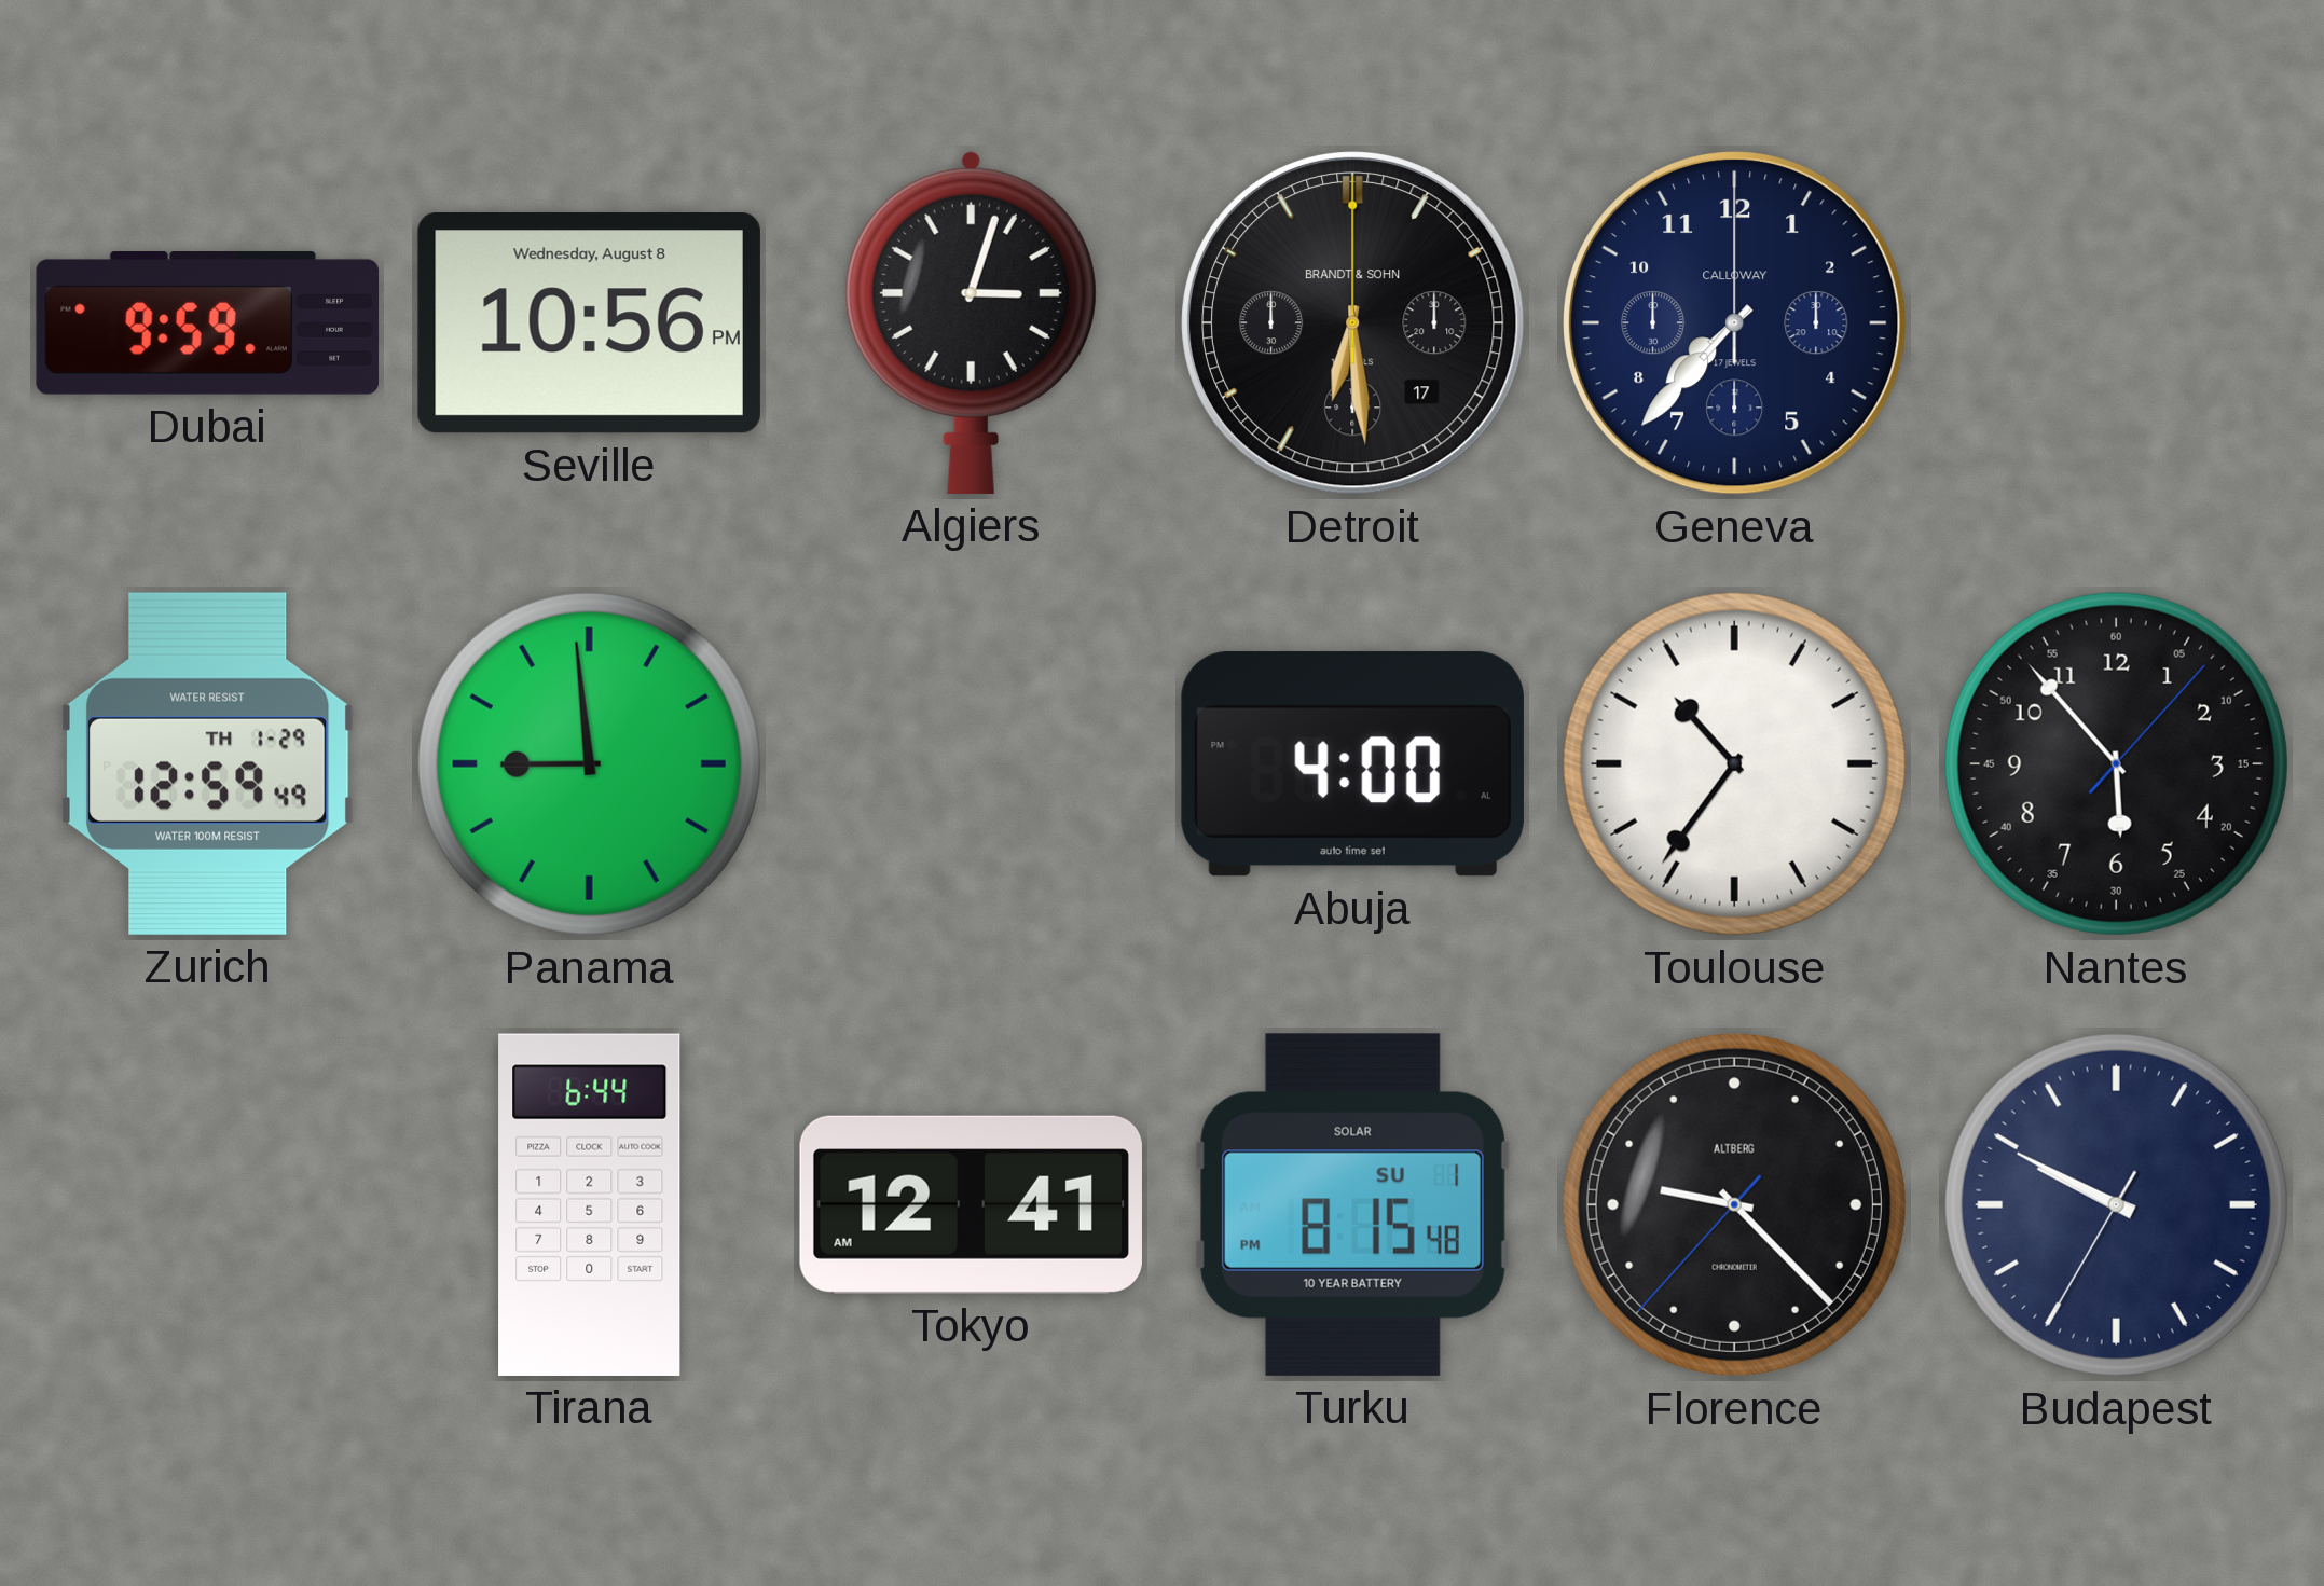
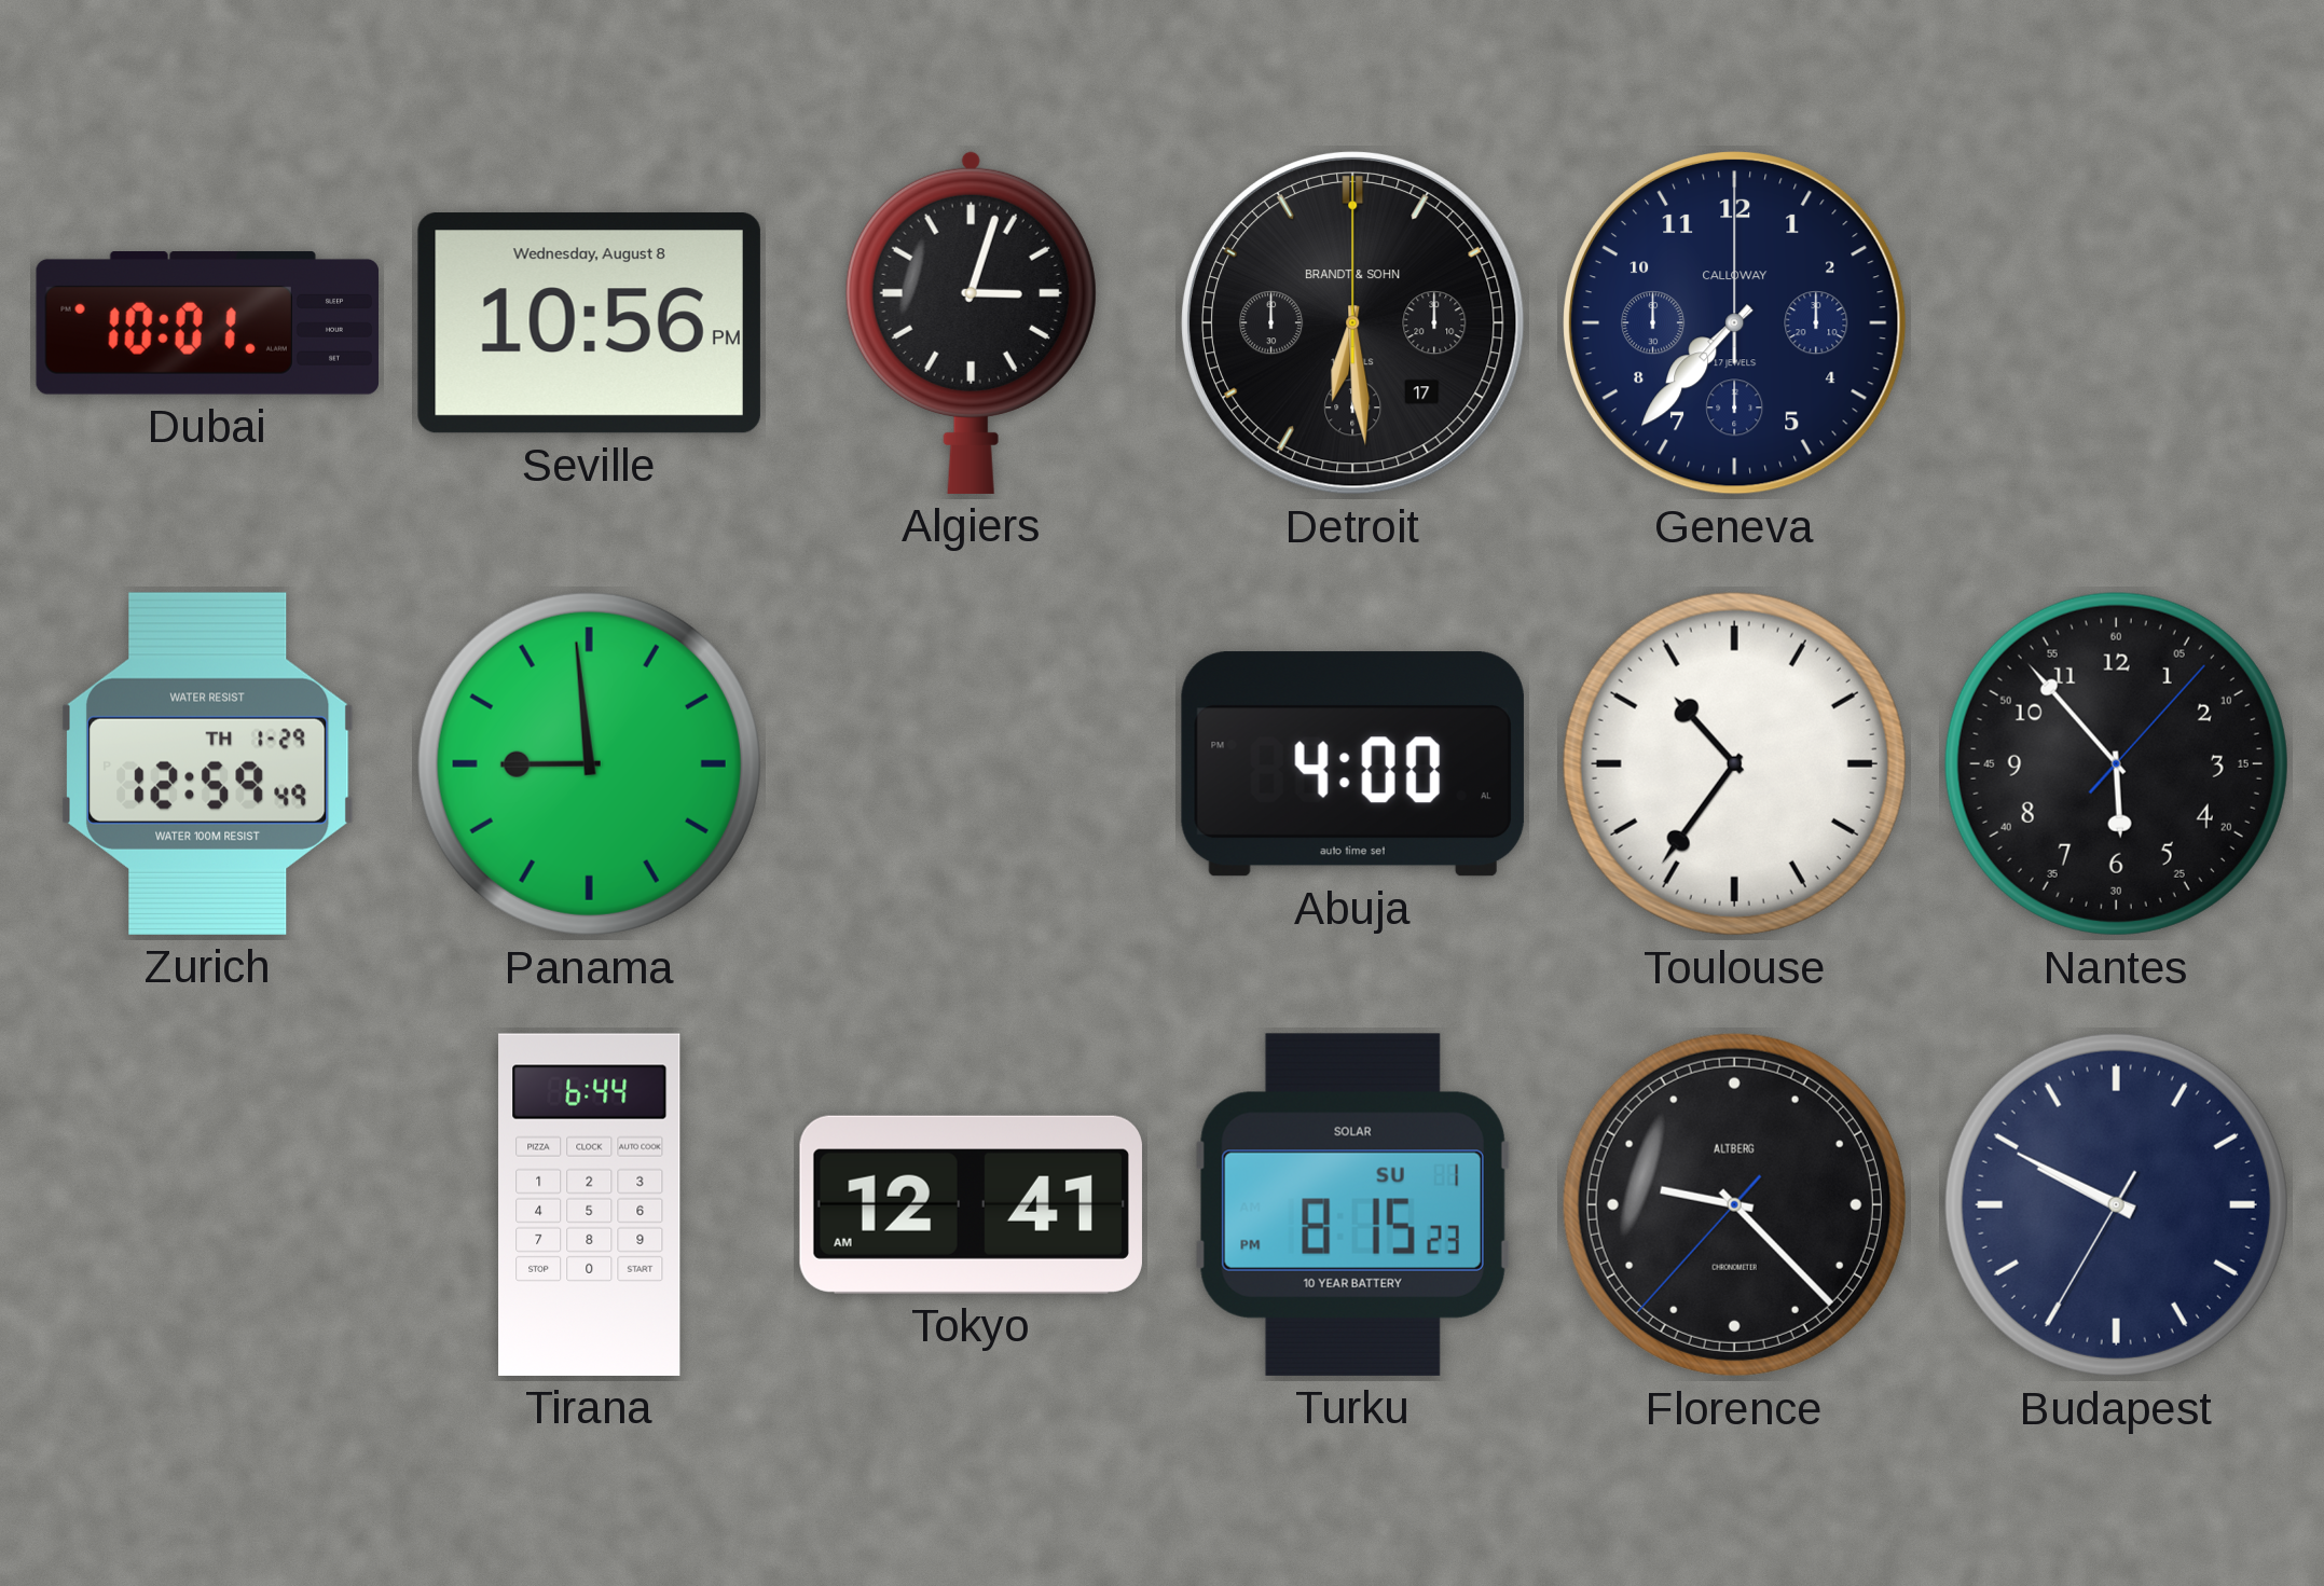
Dubai: 9:59 -> 10:01 (207, 323)
Turku: 8:15:48 PM -> 8:15:23 PM (1352, 1204)
